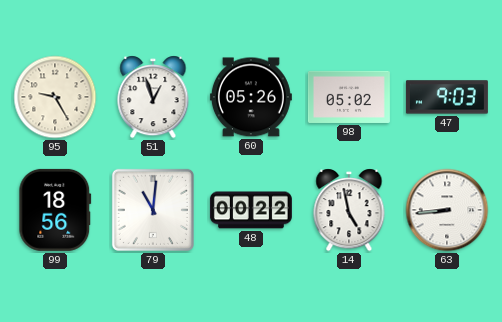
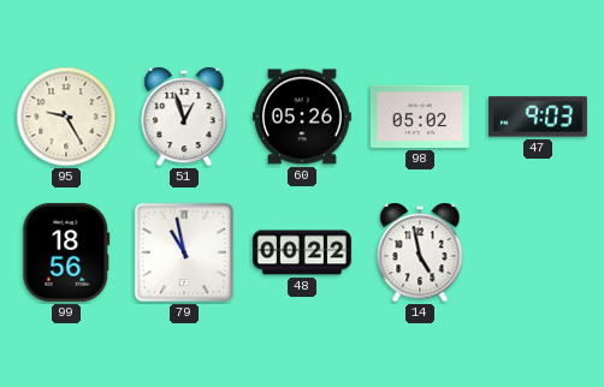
79: 11:01 -> 10:58 (184, 252)
63: 8:44 -> none (447, 210)
